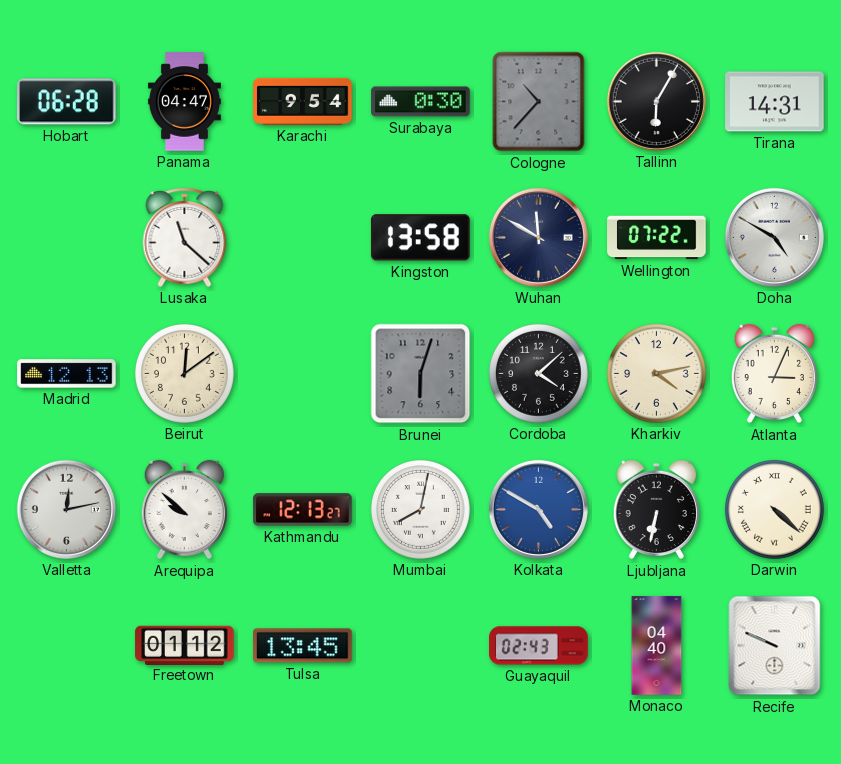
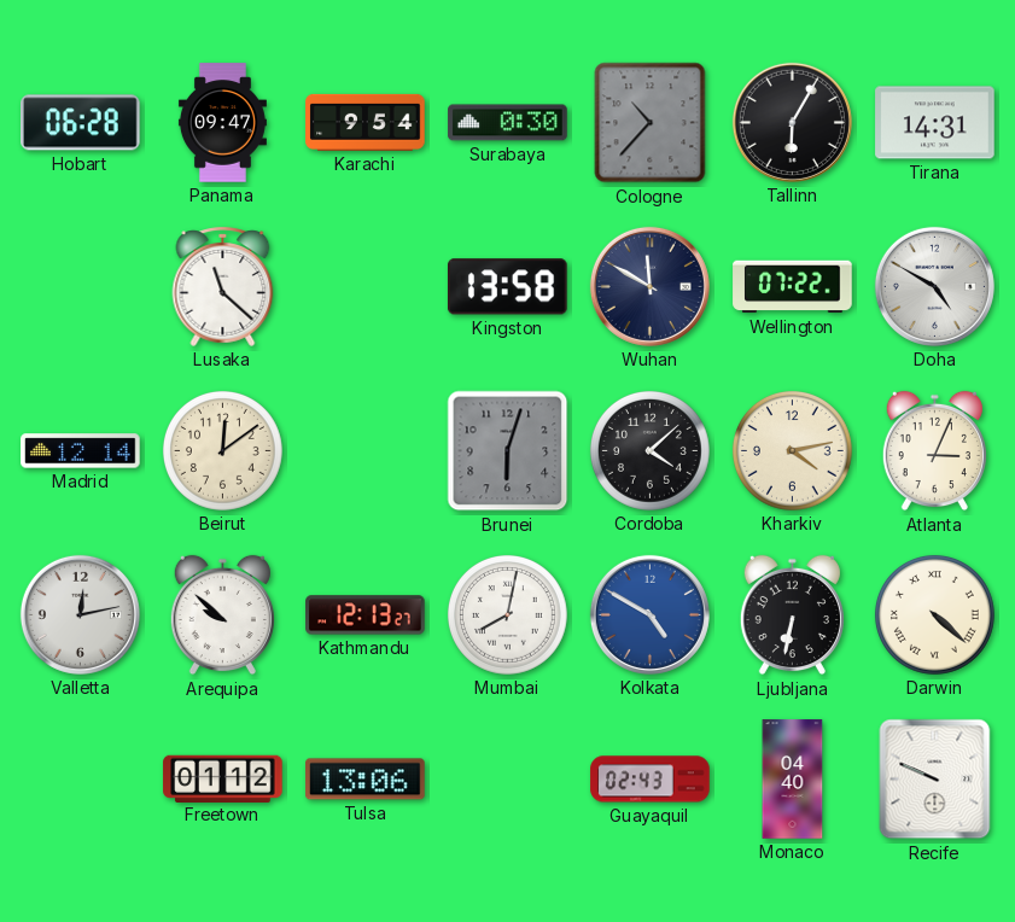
Panama: 04:47 -> 09:47 (222, 123)
Madrid: 12:13 -> 12:14 (81, 451)
Tulsa: 13:45 -> 13:06 (366, 780)
